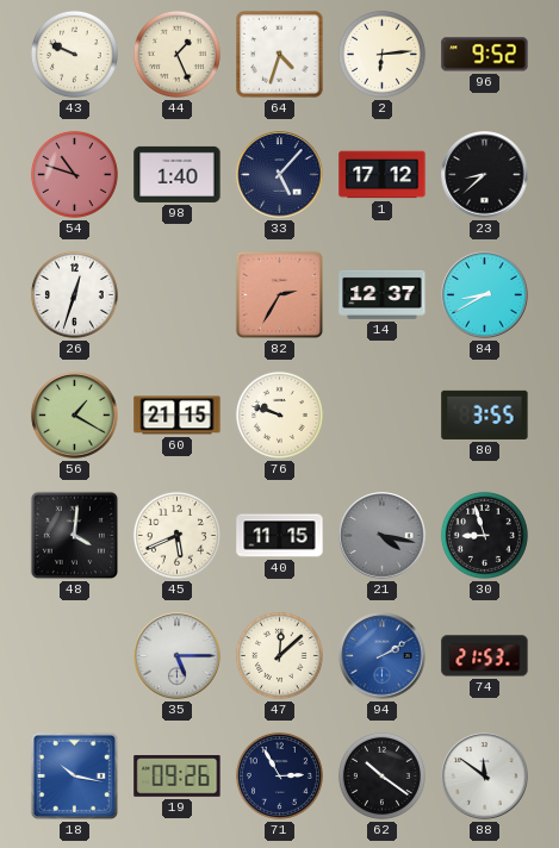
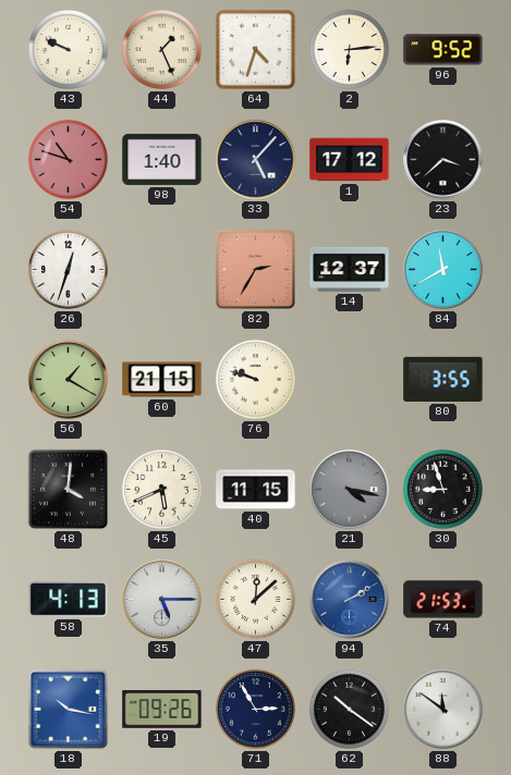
23: 8:38 -> 3:38 (443, 160)
84: 8:40 -> 11:40 (443, 270)
58: none -> 4:13 (69, 600)
